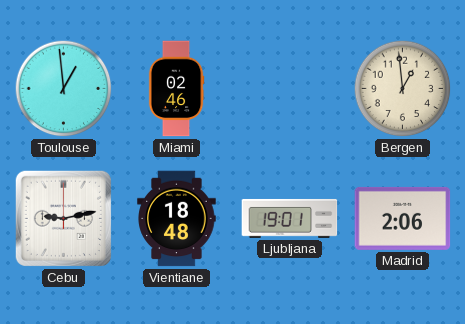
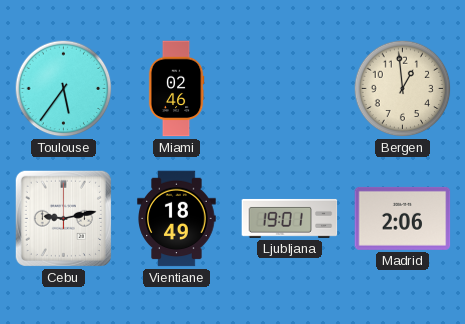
Toulouse: 12:59 -> 5:36 (64, 89)
Vientiane: 18:48 -> 18:49 (177, 219)
